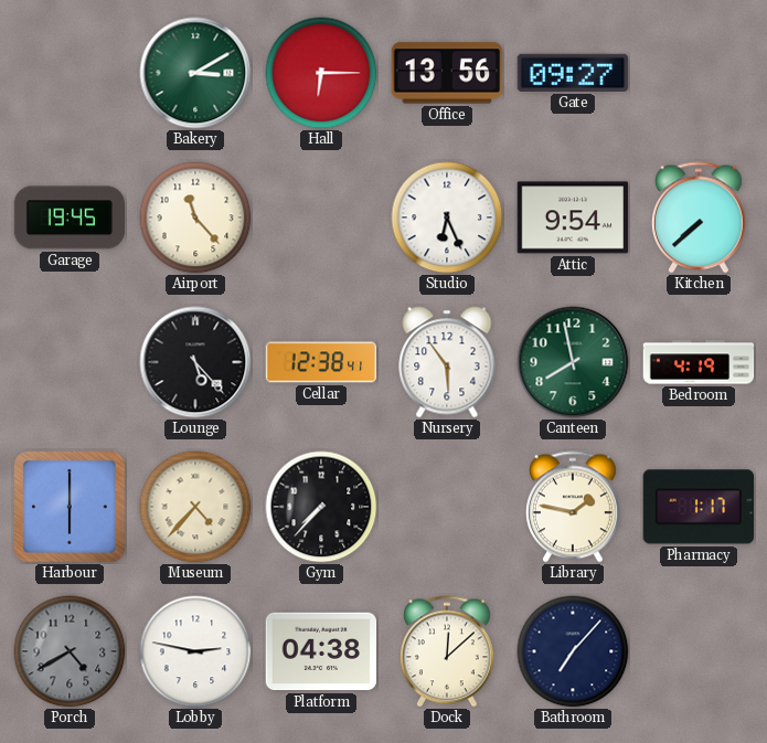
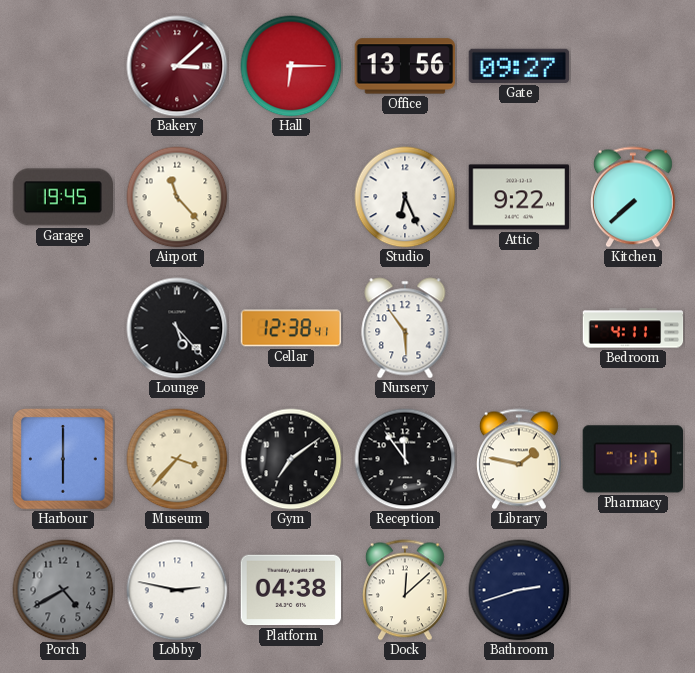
Bakery: 3:10 -> 3:08 (177, 66)
Bakery dial: green -> burgundy (177, 66)
Attic: 9:54 -> 9:22 (519, 197)
Canteen: 7:58 -> none (573, 362)
Bedroom: 4:19 -> 4:11 (633, 328)
Museum: 4:37 -> 3:37 (177, 459)
Gym: 7:37 -> 7:09 (291, 459)
Reception: none -> 11:54 (405, 459)
Bathroom: 7:07 -> 2:42 (519, 590)
